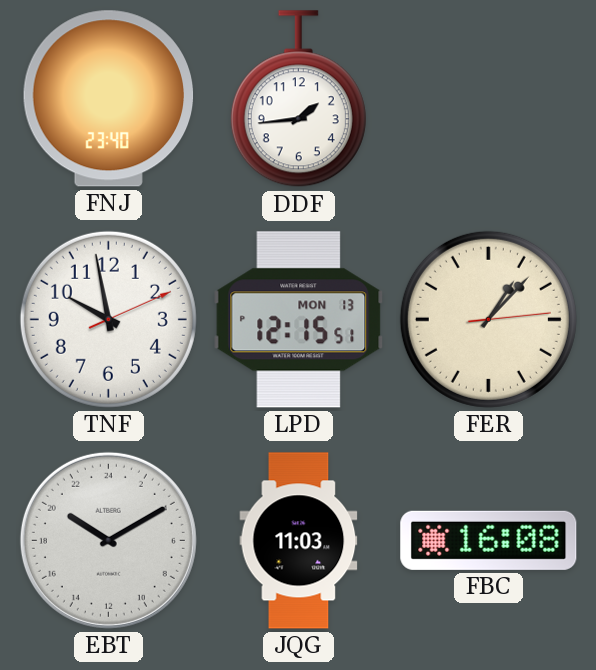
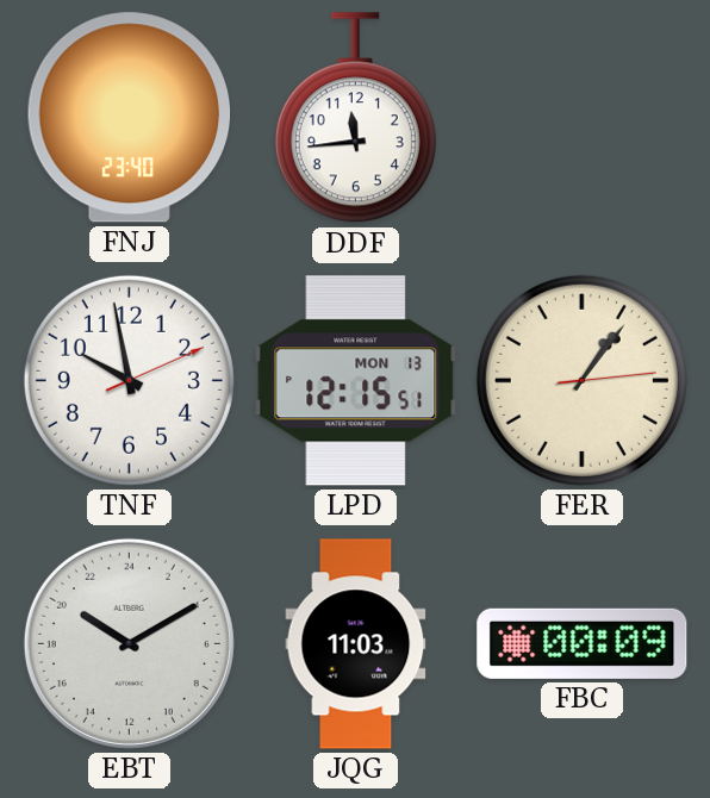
DDF: 1:44 -> 11:44 (355, 118)
FER: 1:07 -> 1:06 (581, 380)
FBC: 16:08 -> 00:09 (583, 643)
